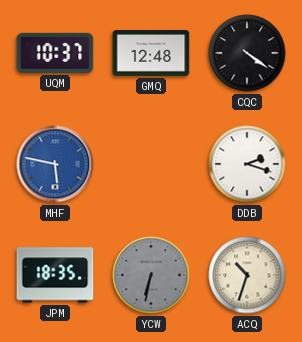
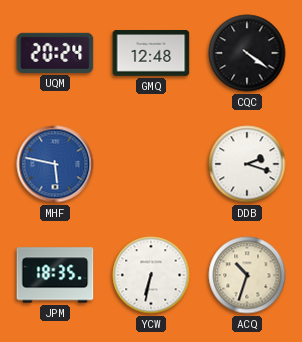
UQM: 10:37 -> 20:24 (55, 53)
YCW dial: grey -> white (151, 275)
